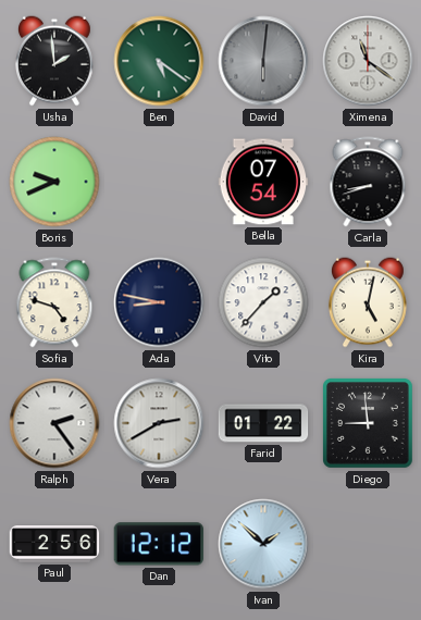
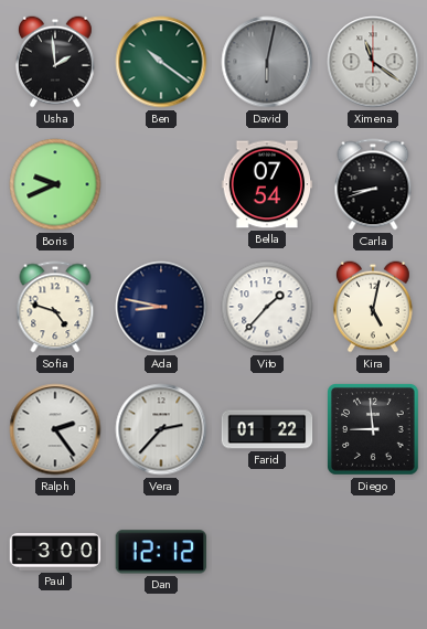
Ben: 5:21 -> 10:21 (161, 62)
David: 6:01 -> 6:02 (267, 62)
Vera: 2:40 -> 2:37 (161, 429)
Paul: 2:56 -> 3:00 (55, 553)
Ivan: 1:52 -> none (263, 544)
